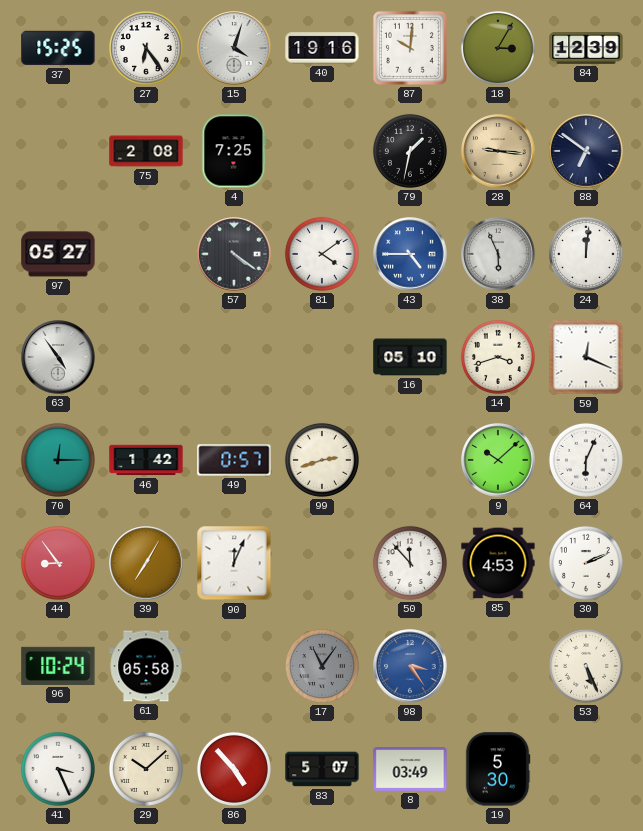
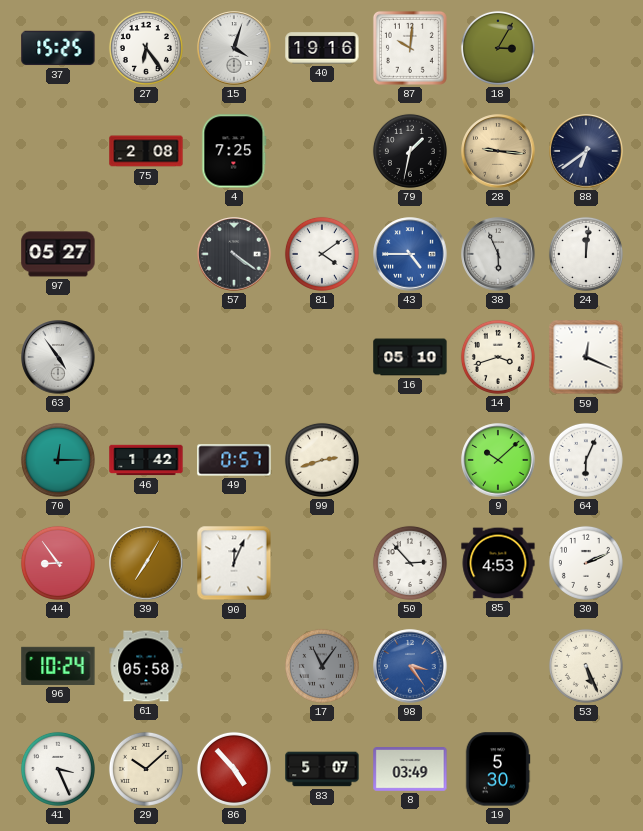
84: 12:39 -> none (586, 49)
88: 6:51 -> 6:39 (586, 151)
50: 11:53 -> 2:53 (410, 563)
